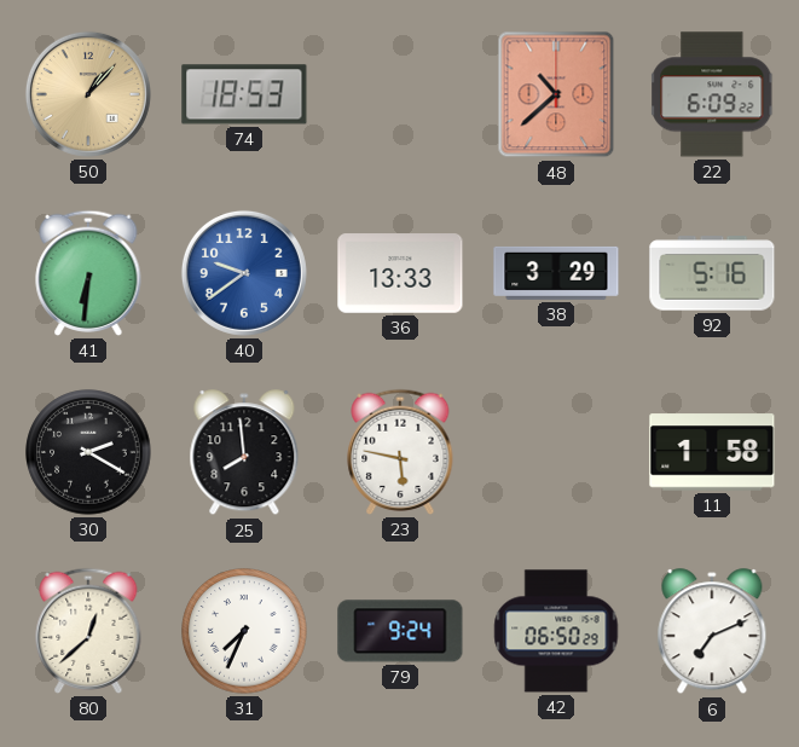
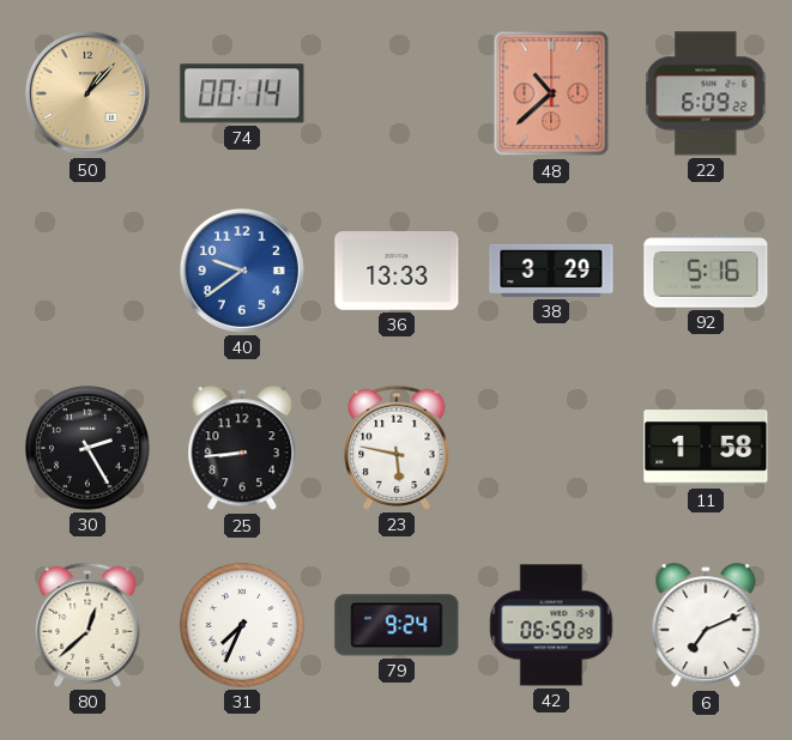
74: 18:53 -> 00:14 (242, 93)
41: 6:31 -> none (88, 273)
30: 2:20 -> 2:25 (87, 448)
25: 7:59 -> 8:44 (242, 449)
